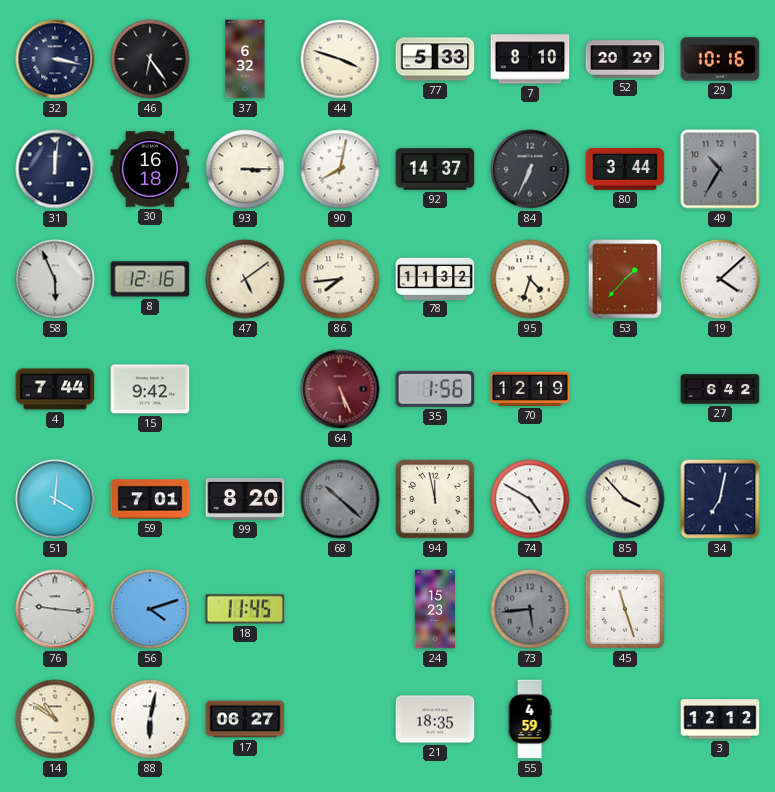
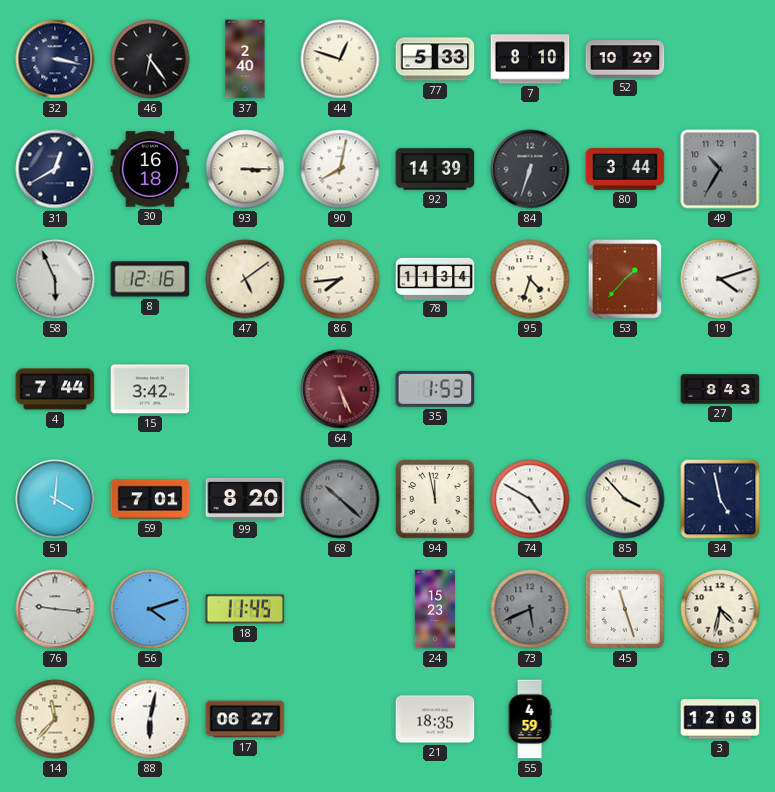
37: 6:32 -> 2:40 (245, 59)
44: 3:48 -> 12:48 (340, 59)
52: 20:29 -> 10:29 (625, 59)
29: 10:16 -> none (720, 59)
31: 12:01 -> 12:40 (55, 169)
92: 14:37 -> 14:39 (435, 169)
84: 6:34 -> 6:33 (530, 169)
78: 11:32 -> 11:34 (435, 278)
19: 4:08 -> 4:12 (720, 279)
15: 9:42 -> 3:42 (150, 389)
35: 1:56 -> 1:53 (435, 389)
70: 12:19 -> none (530, 389)
27: 6:42 -> 8:43 (720, 389)
34: 7:02 -> 4:58 (720, 499)
73: 5:44 -> 5:41 (530, 609)
5: none -> 4:32 (720, 609)
14: 10:51 -> 11:37 (55, 719)
3: 12:12 -> 12:08 (720, 719)
